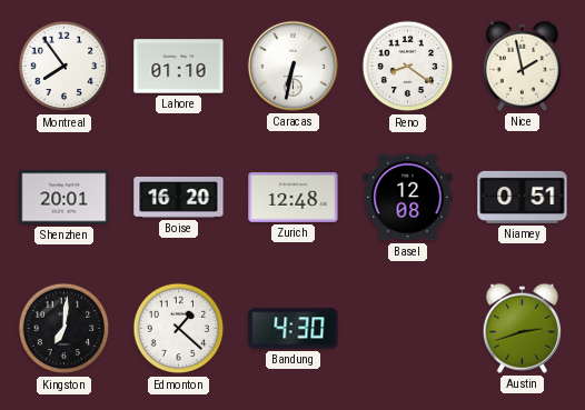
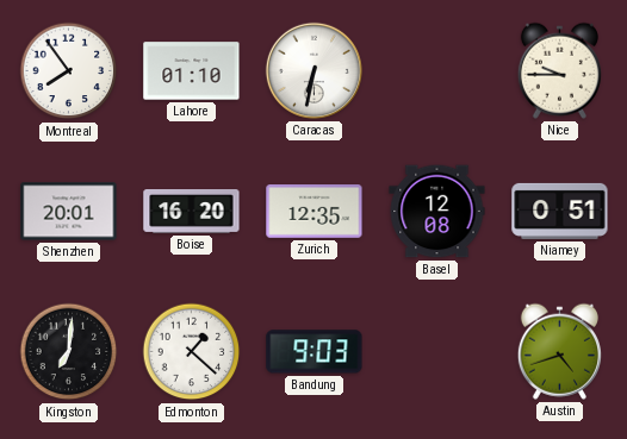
Reno: 8:21 -> none (408, 67)
Nice: 1:58 -> 9:45 (559, 70)
Zurich: 12:48 -> 12:35 (315, 212)
Bandung: 4:30 -> 9:03 (315, 352)
Austin: 2:42 -> 4:42 (559, 351)
